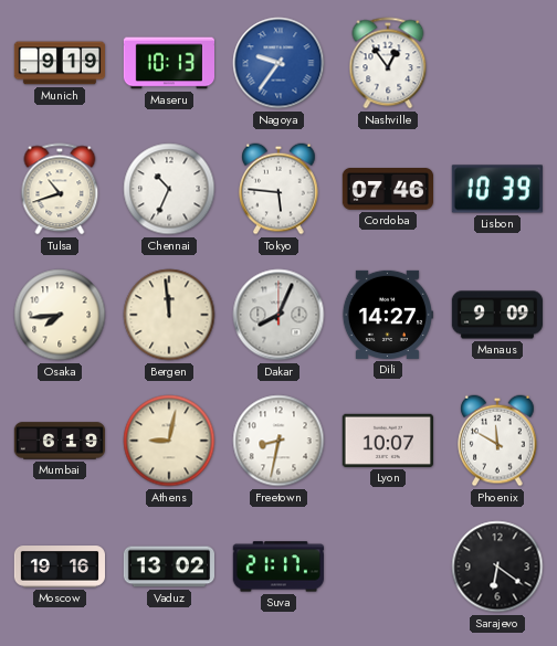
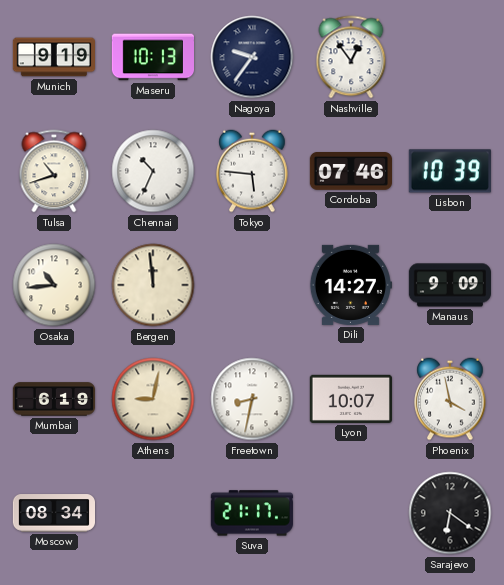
Nagoya dial: blue -> navy (252, 57)
Osaka: 7:44 -> 10:44 (54, 285)
Dakar: 8:04 -> none (278, 315)
Phoenix: 11:50 -> 3:58 (450, 399)
Moscow: 19:16 -> 08:34 (53, 513)
Vaduz: 13:02 -> none (168, 566)
